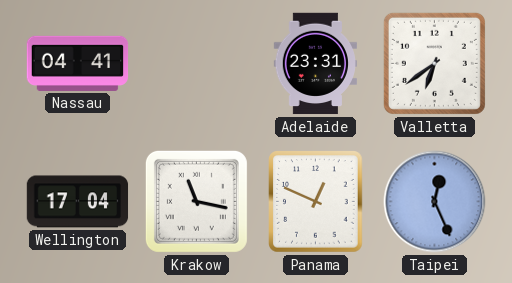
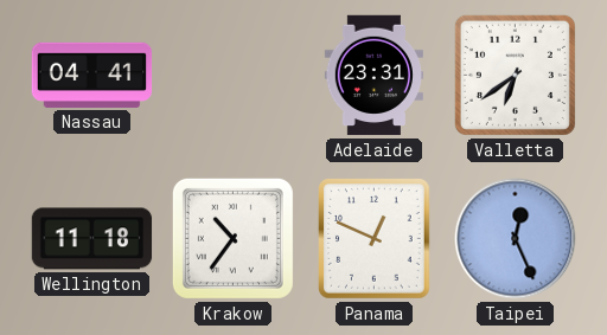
Wellington: 17:04 -> 11:18 (92, 239)
Krakow: 11:17 -> 10:36 (232, 238)
